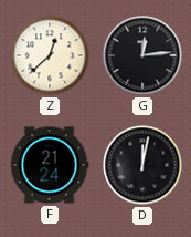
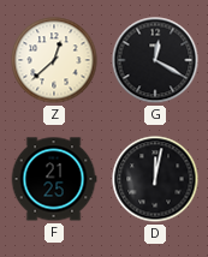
G: 12:14 -> 12:20 (155, 60)
F: 21:24 -> 21:25 (54, 179)
